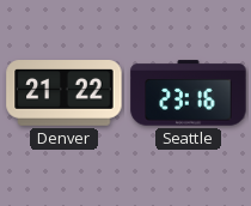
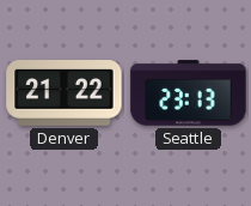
Seattle: 23:16 -> 23:13 (189, 93)
